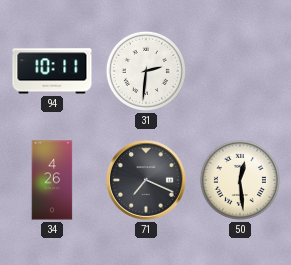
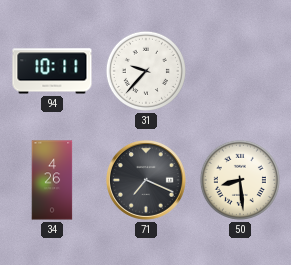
31: 2:31 -> 9:37 (146, 71)
50: 12:29 -> 8:29 (240, 180)
